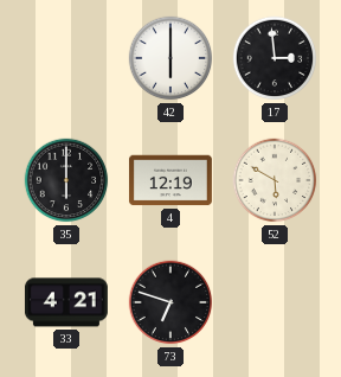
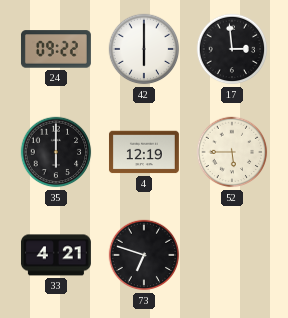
24: none -> 09:22 (56, 49)
52: 5:50 -> 5:45 (232, 152)
